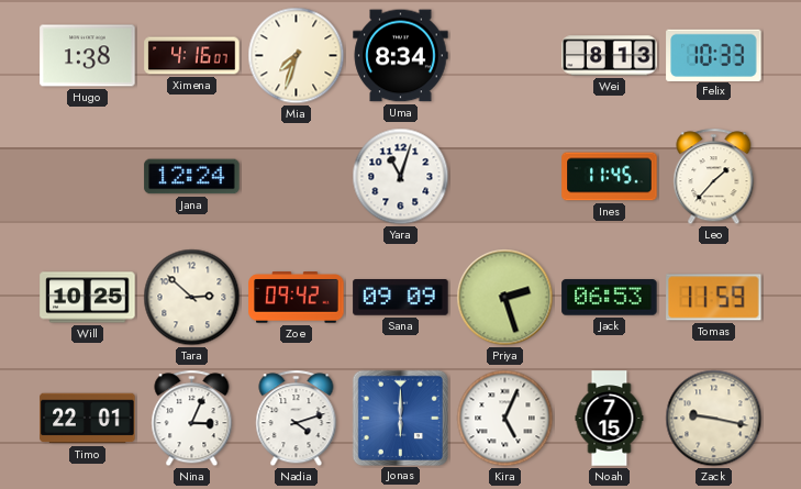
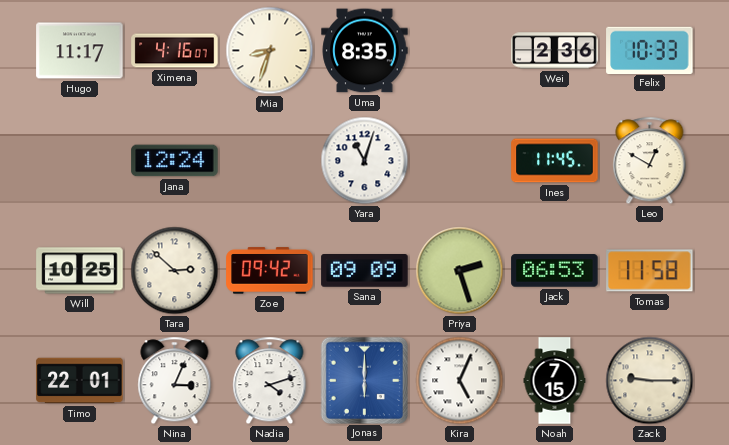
Hugo: 1:38 -> 11:17 (80, 51)
Mia: 7:33 -> 8:33 (270, 51)
Uma: 8:34 -> 8:35 (365, 51)
Wei: 8:13 -> 2:36 (555, 51)
Leo: 1:37 -> 12:50 (650, 161)
Tomas: 11:59 -> 11:58 (650, 271)
Zack: 9:17 -> 9:15 (650, 381)
